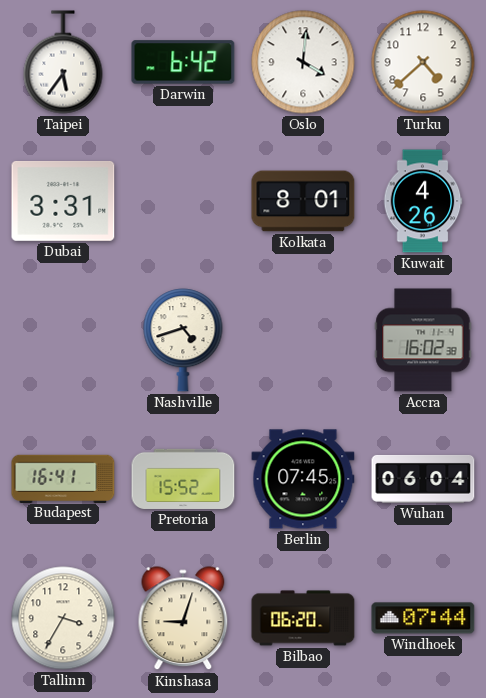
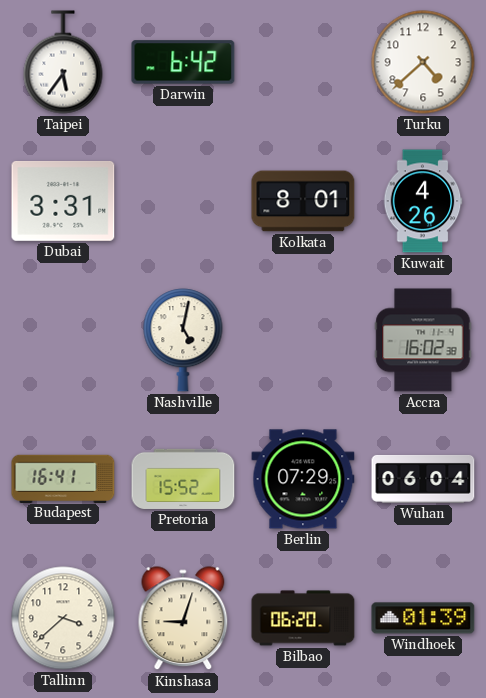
Oslo: 4:01 -> none (303, 62)
Nashville: 4:42 -> 5:02 (183, 340)
Berlin: 07:45 -> 07:29 (303, 479)
Tallinn: 3:35 -> 3:38 (63, 618)
Windhoek: 07:44 -> 01:39 (423, 618)
